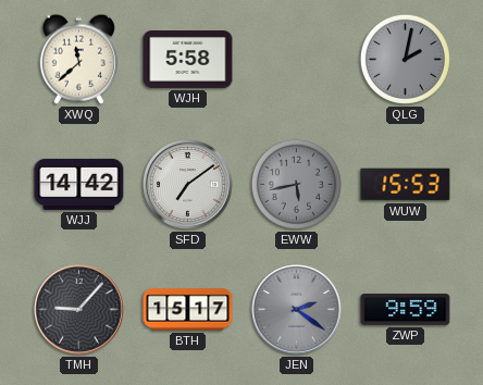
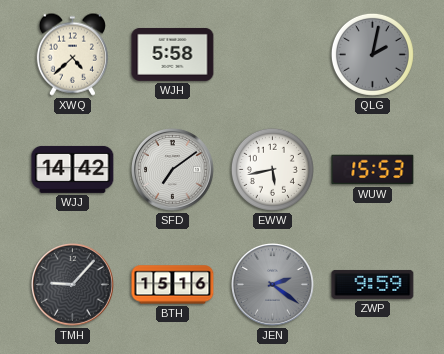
XWQ: 11:38 -> 4:38 (72, 54)
EWW dial: grey -> white (272, 169)
BTH: 15:17 -> 15:16 (173, 285)
